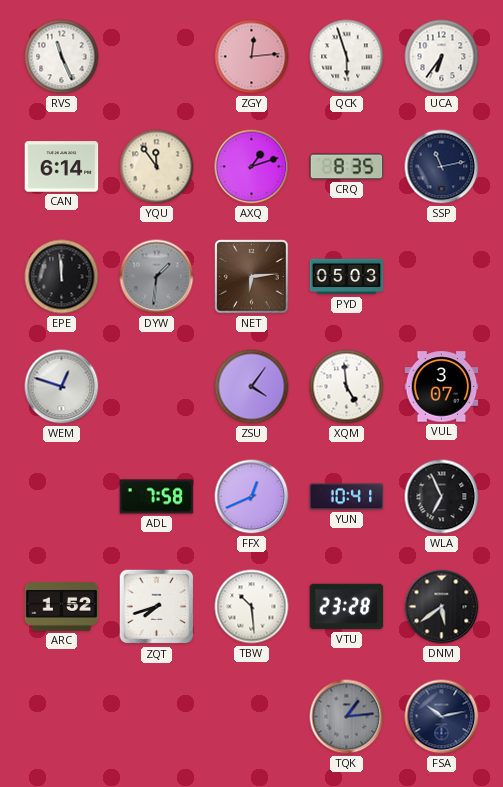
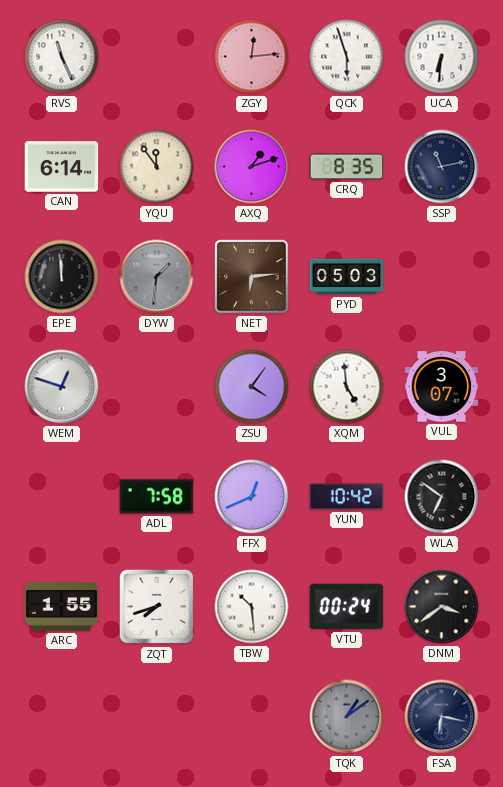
UCA: 6:36 -> 6:31 (442, 57)
YUN: 10:41 -> 10:42 (347, 497)
WLA: 6:56 -> 6:51 (442, 497)
ARC: 1:52 -> 1:55 (62, 606)
VTU: 23:28 -> 00:24 (347, 607)
DNM: 5:39 -> 3:39 (442, 607)
TQK: 1:14 -> 1:09 (347, 717)
FSA: 10:13 -> 6:17 (442, 717)
